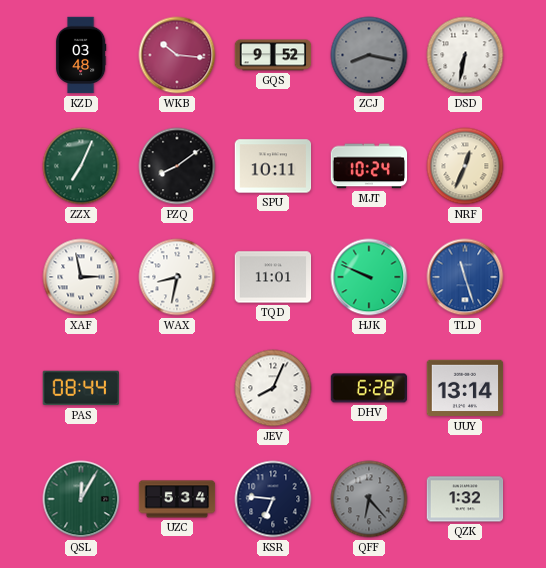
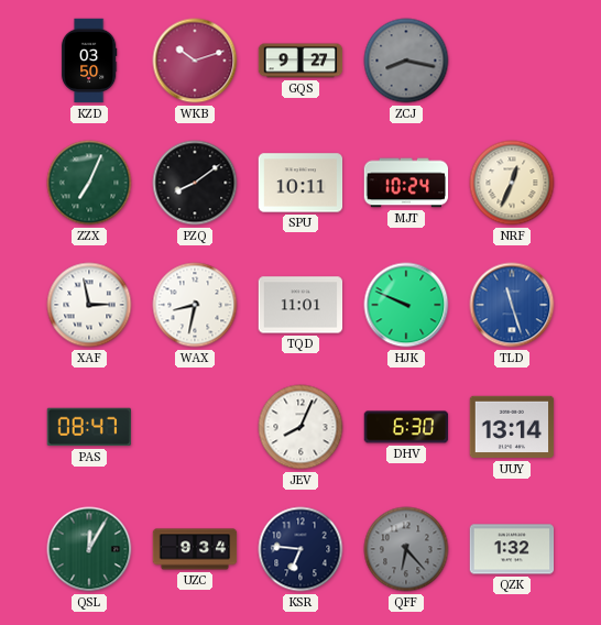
KZD: 03:48 -> 03:50 (89, 61)
WKB: 10:16 -> 10:12 (195, 61)
GQS: 9:52 -> 9:27 (300, 61)
DSD: 6:32 -> none (465, 55)
PAS: 08:44 -> 08:47 (88, 427)
DHV: 6:28 -> 6:30 (406, 427)
UZC: 5:34 -> 9:34 (195, 549)
